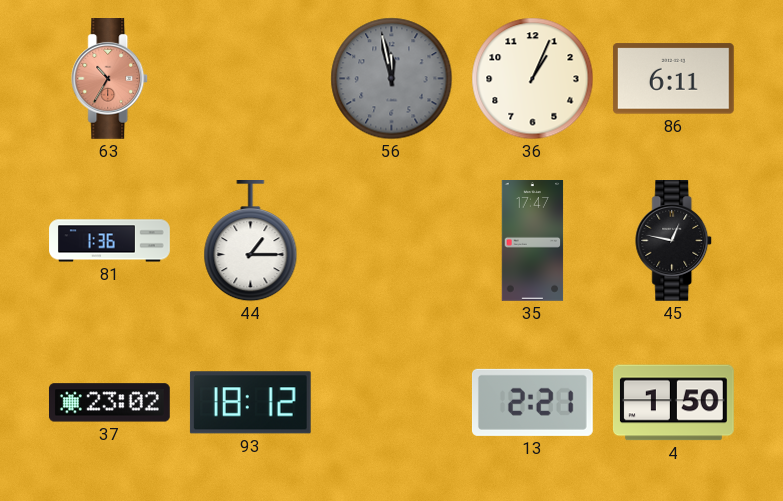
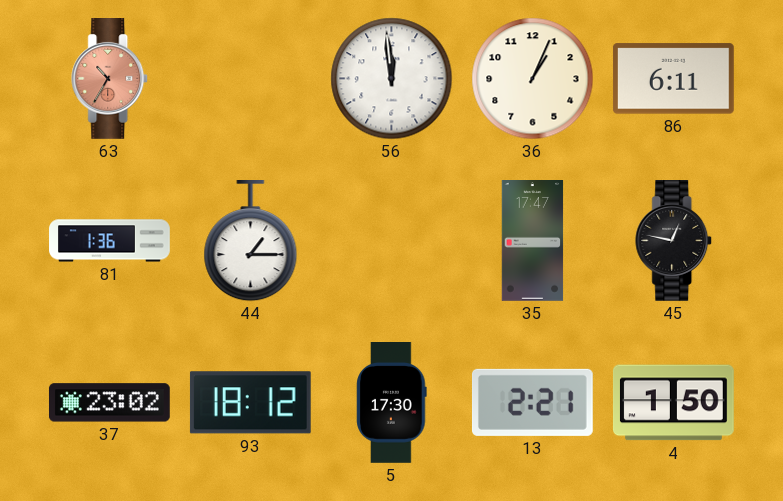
56: 11:58 -> 11:59 (392, 79)
56 dial: grey -> white (392, 79)
5: none -> 17:30 (392, 403)
